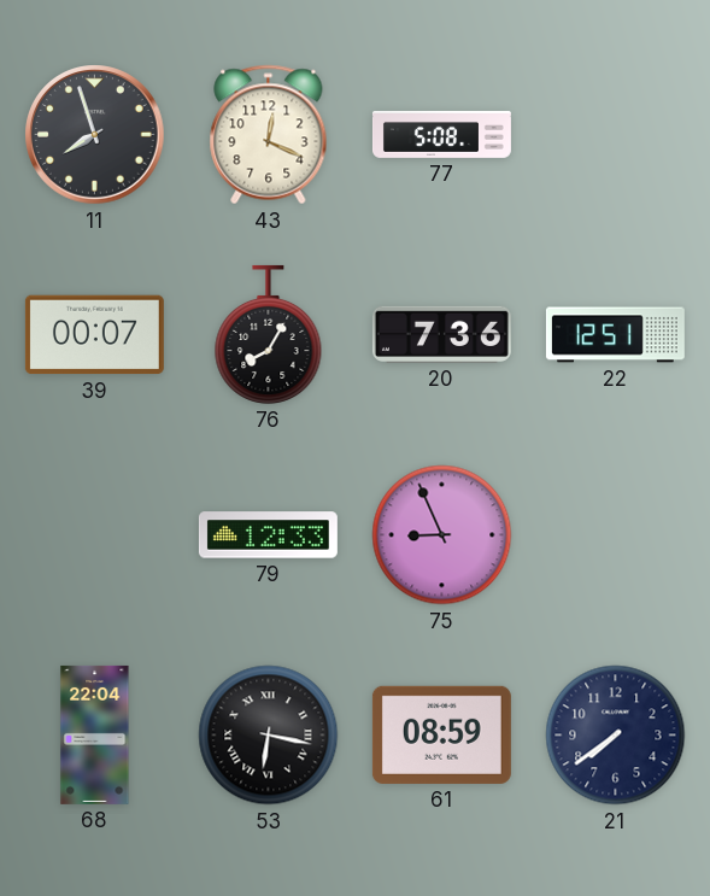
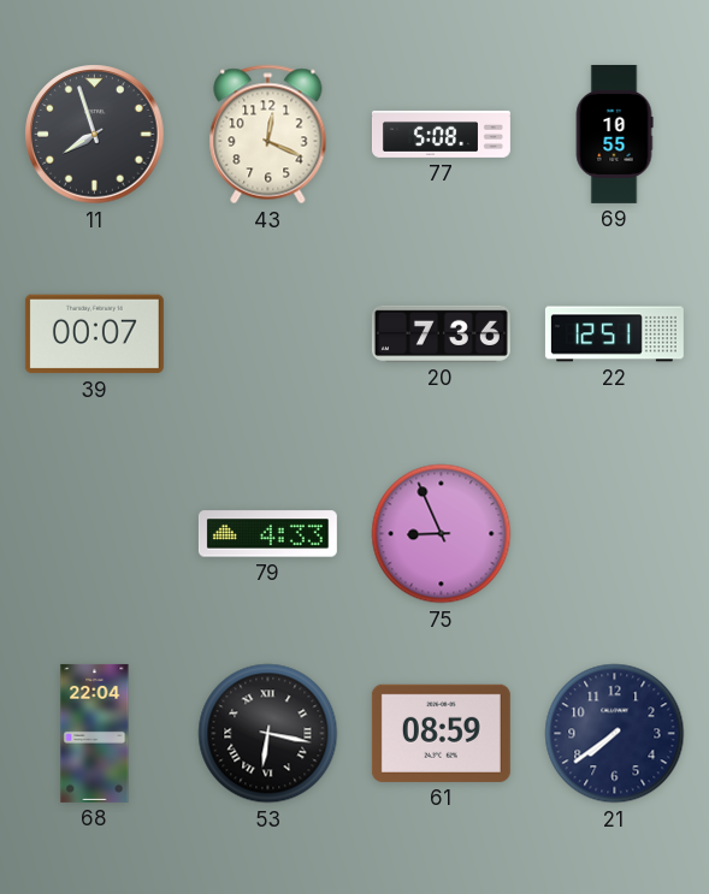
69: none -> 10:55 (614, 134)
76: 8:05 -> none (269, 334)
79: 12:33 -> 4:33 (267, 534)
